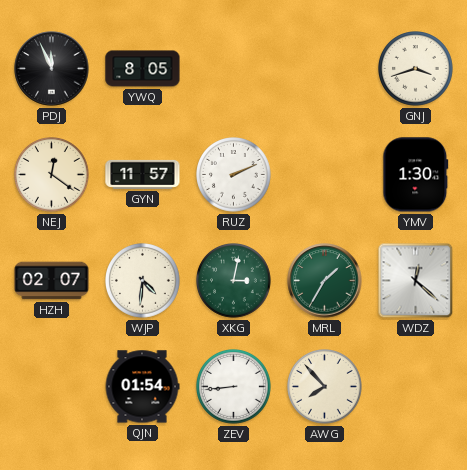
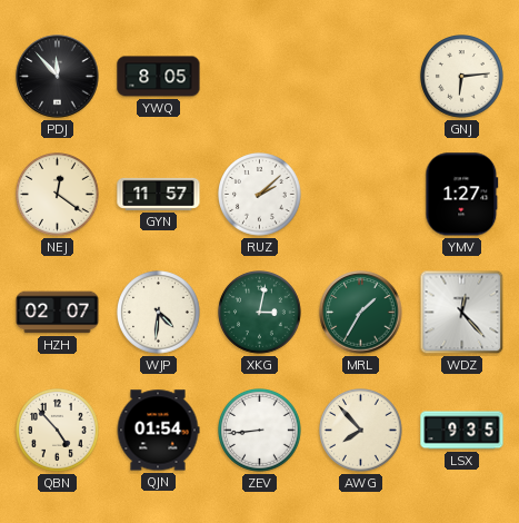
PDJ: 11:56 -> 11:53 (58, 77)
GNJ: 3:42 -> 6:14 (462, 77)
RUZ: 2:11 -> 2:08 (260, 195)
YMV: 1:30 -> 1:27 (462, 195)
WDZ: 12:22 -> 12:23 (462, 313)
QBN: none -> 4:53 (58, 431)
LSX: none -> 9:35 (462, 431)
